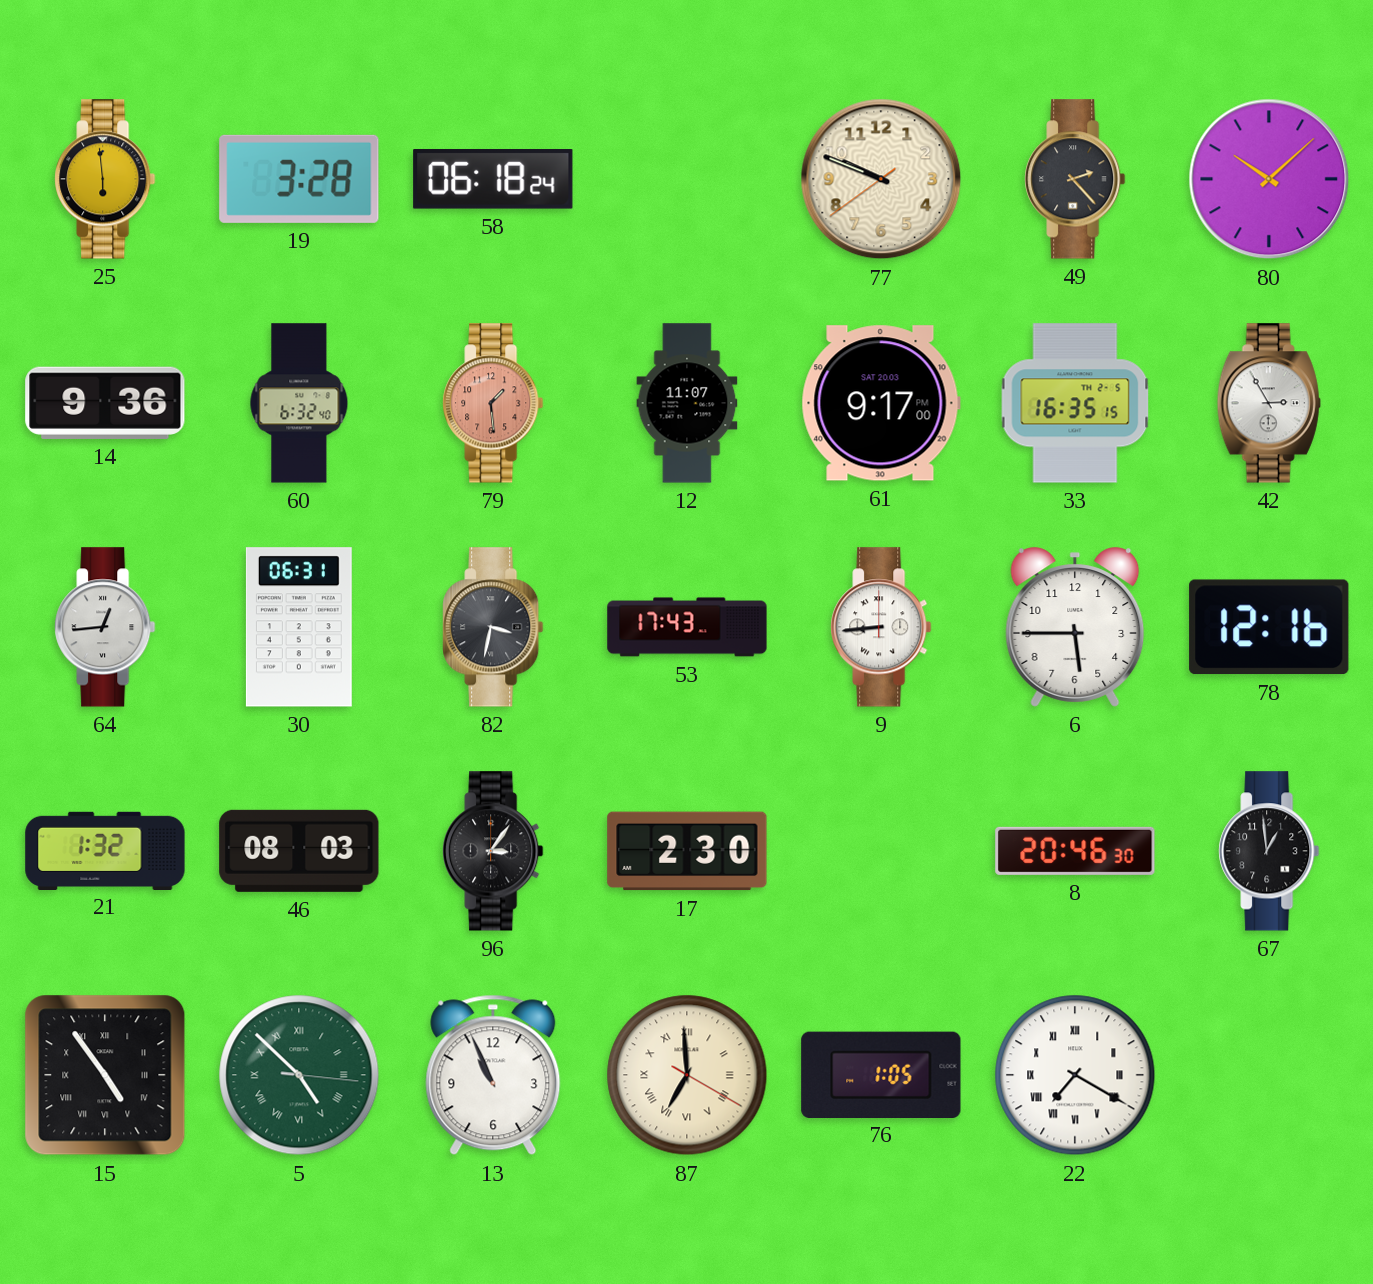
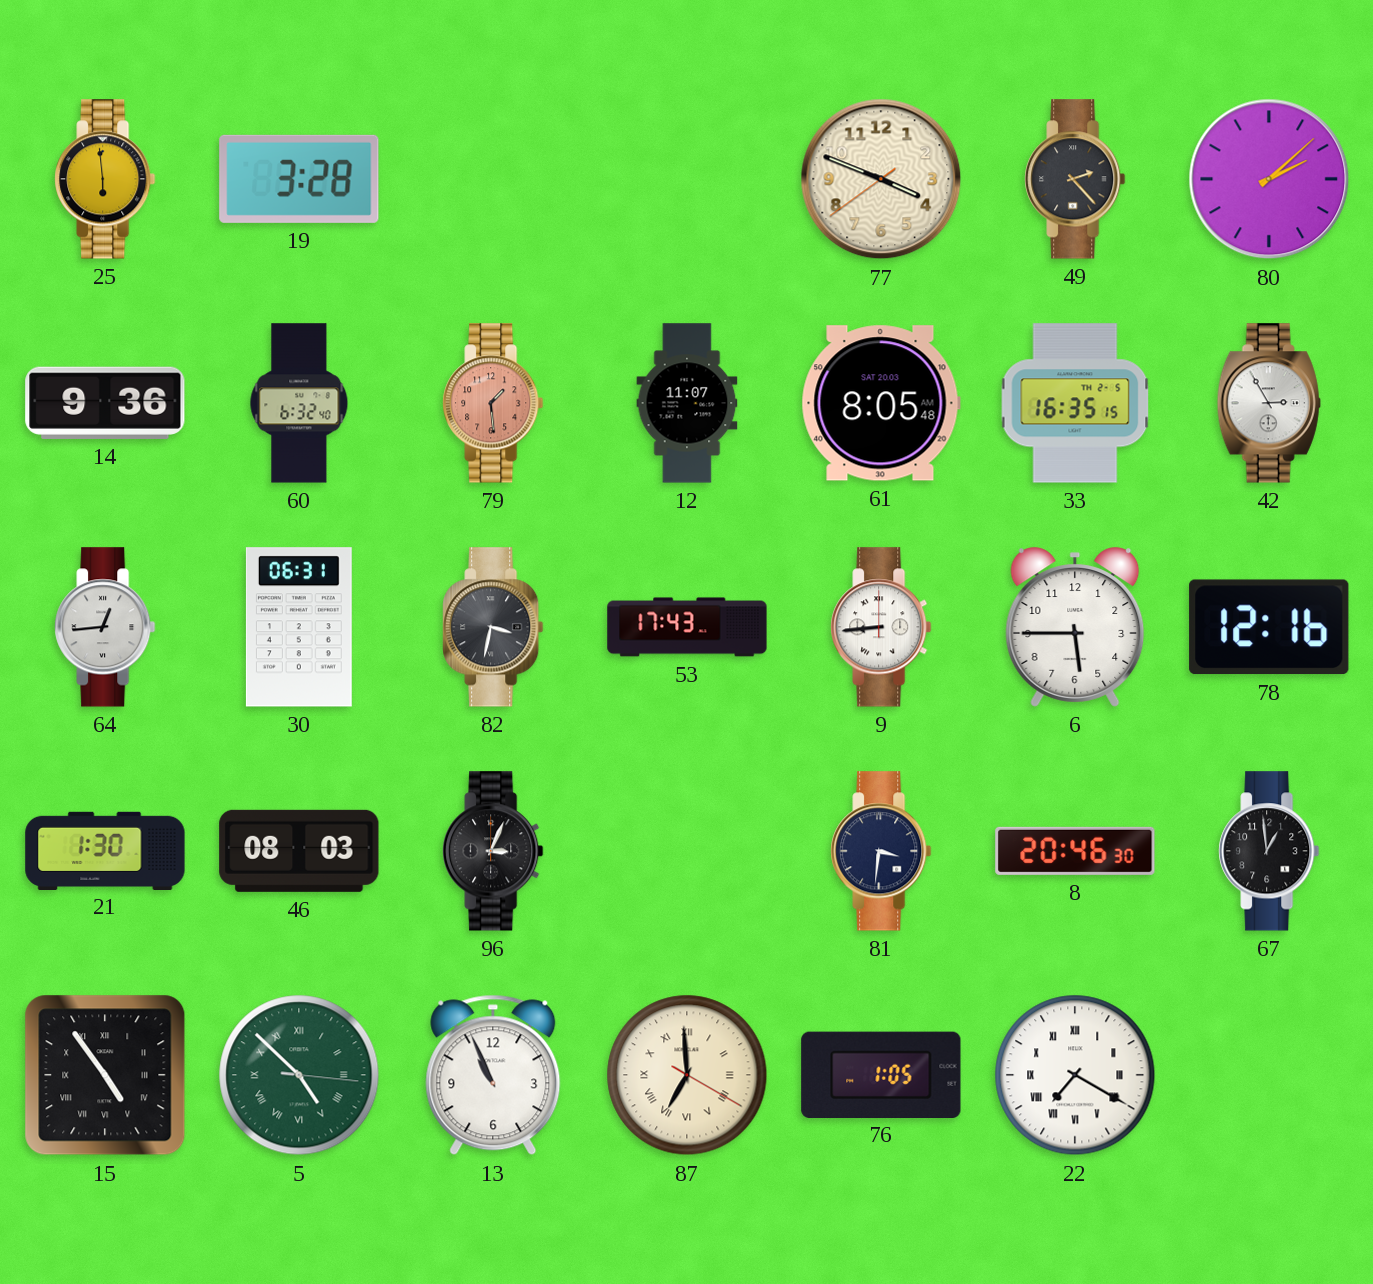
58: 06:18 -> none (493, 180)
77: 9:48 -> 3:48 (881, 179)
80: 10:08 -> 2:08 (1269, 179)
61: 9:17 -> 8:05 (881, 403)
21: 1:32 -> 1:30 (105, 850)
96: 3:06 -> 3:04 (493, 851)
17: 2:30 -> none (687, 851)
81: none -> 3:31 (881, 851)
